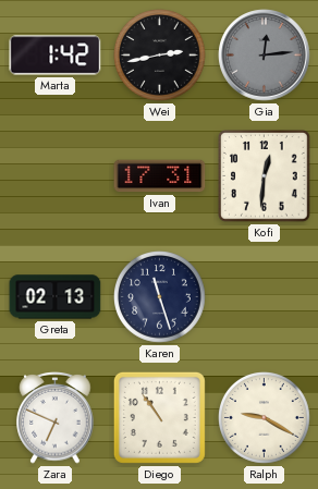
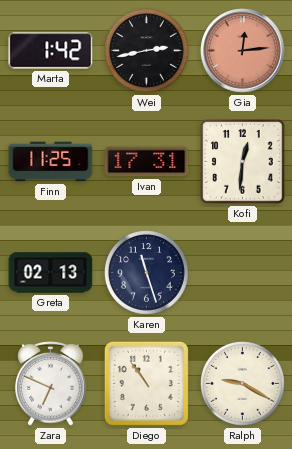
Gia dial: grey -> salmon (243, 51)
Finn: none -> 11:25 (51, 162)
